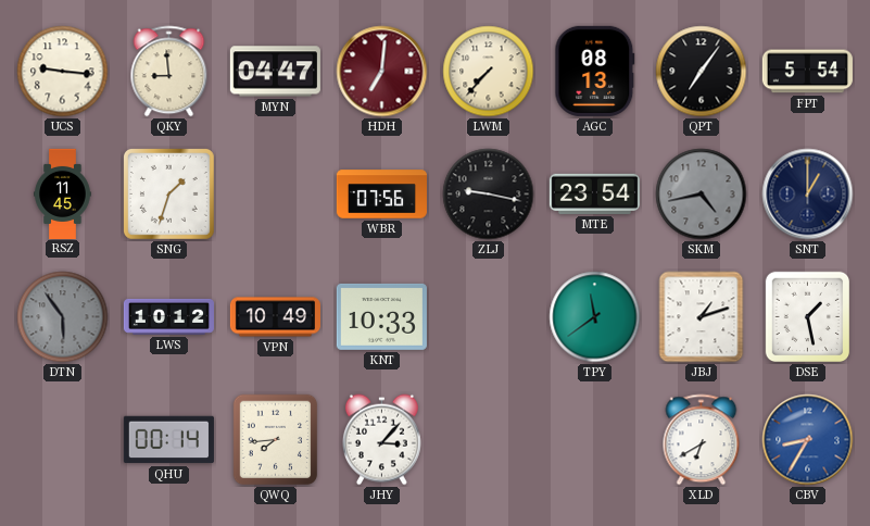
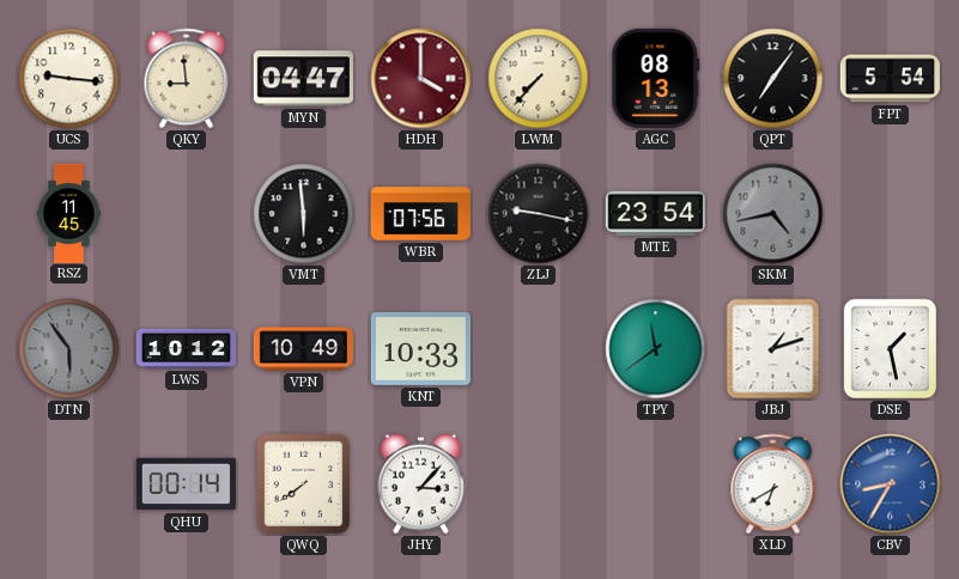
HDH: 7:01 -> 4:00 (421, 79)
SNG: 1:33 -> none (168, 193)
VMT: none -> 5:59 (304, 214)
SNT: 1:00 -> none (808, 195)
QWQ: 7:44 -> 7:39 (304, 484)
